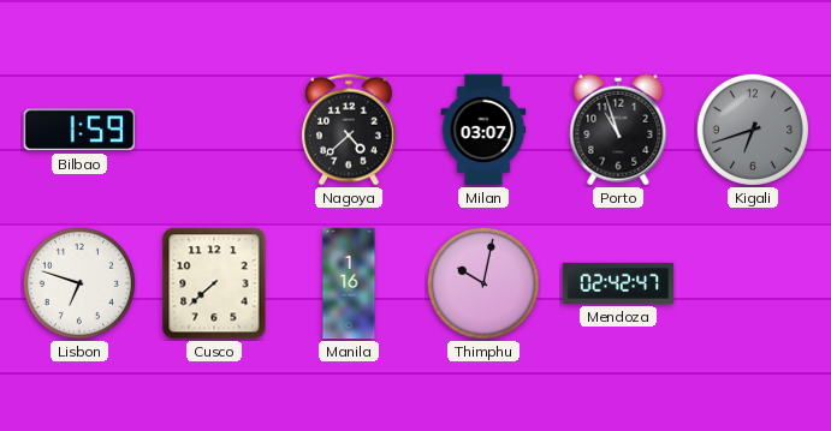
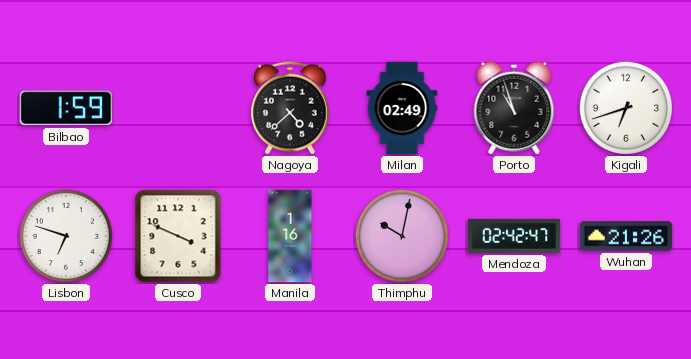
Milan: 03:07 -> 02:49 (402, 108)
Kigali dial: grey -> white (626, 108)
Cusco: 7:38 -> 3:49 (178, 236)
Wuhan: none -> 21:26 (626, 236)
